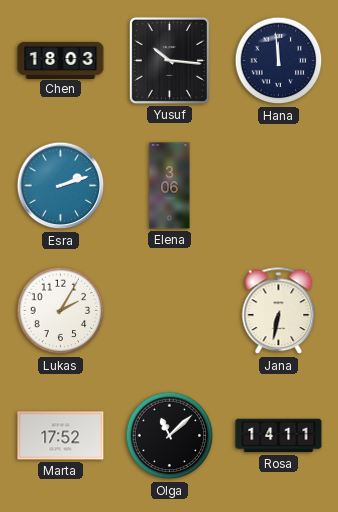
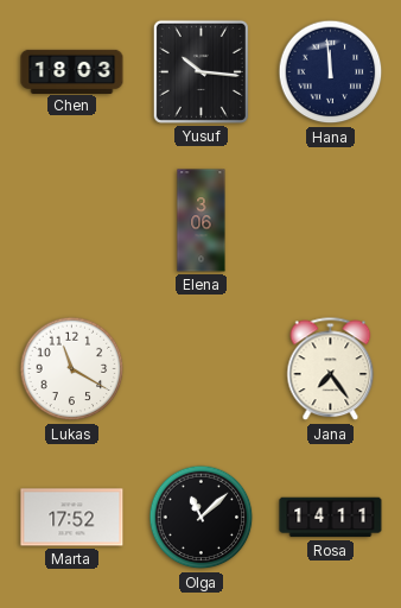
Esra: 2:12 -> none (61, 186)
Lukas: 2:05 -> 11:20 (72, 369)
Jana: 6:32 -> 7:24 (331, 369)
